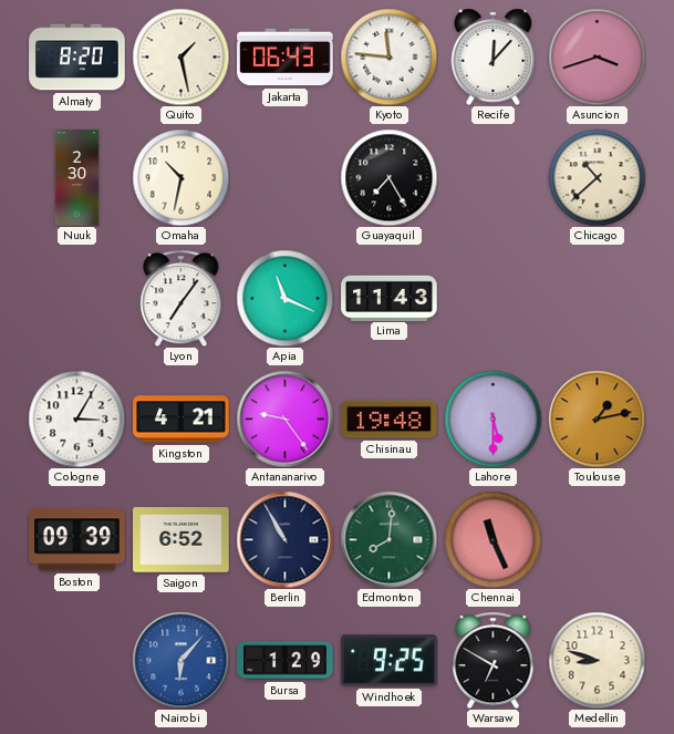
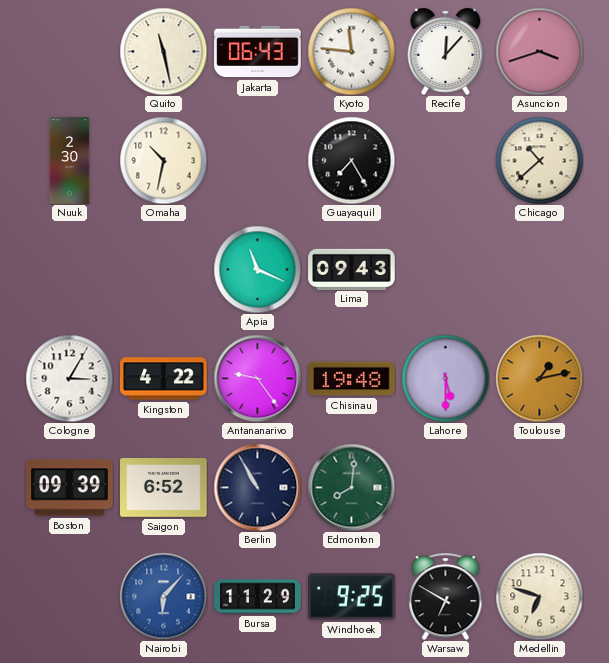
Almaty: 8:20 -> none (77, 58)
Quito: 1:28 -> 11:28 (163, 51)
Lyon: 7:06 -> none (182, 298)
Lima: 11:43 -> 09:43 (352, 269)
Kingston: 4:21 -> 4:22 (164, 379)
Chennai: 11:26 -> none (492, 539)
Bursa: 1:29 -> 11:29 (258, 597)
Medellin: 8:48 -> 6:48 (539, 596)
